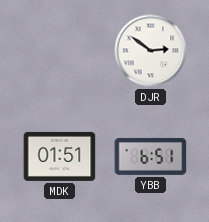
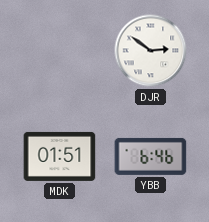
YBB: 6:51 -> 6:46 (151, 156)
